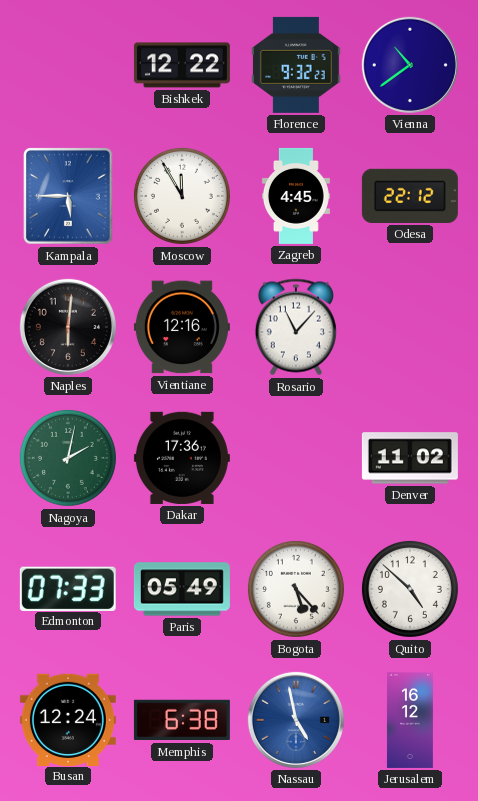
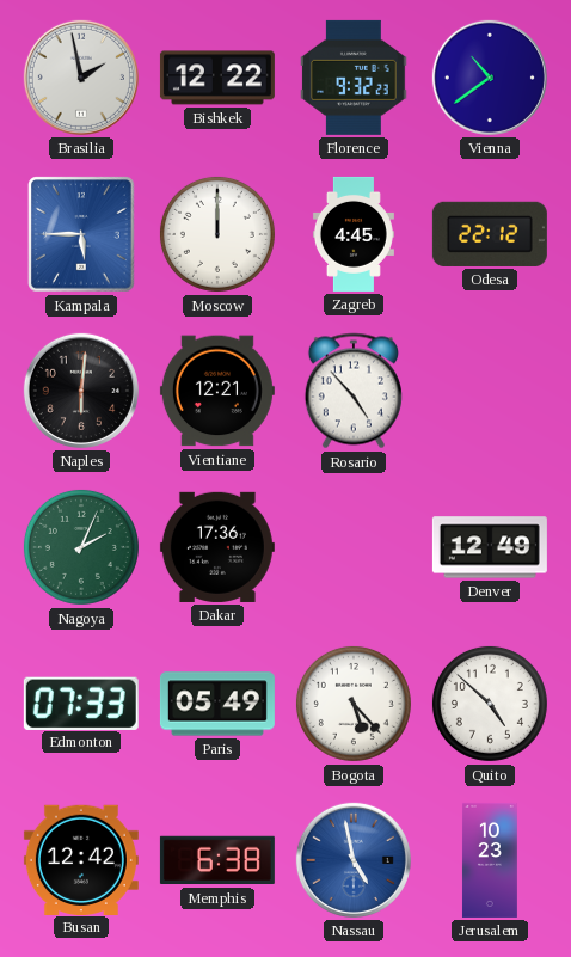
Brasilia: none -> 1:58 (81, 78)
Moscow: 11:55 -> 12:00 (217, 234)
Vientiane: 12:16 -> 12:21 (217, 391)
Rosario: 11:07 -> 4:53 (354, 391)
Nagoya: 2:02 -> 2:04 (81, 547)
Denver: 11:02 -> 12:49 (490, 547)
Busan: 12:24 -> 12:42 (81, 859)
Jerusalem: 16:12 -> 10:23 (490, 860)
